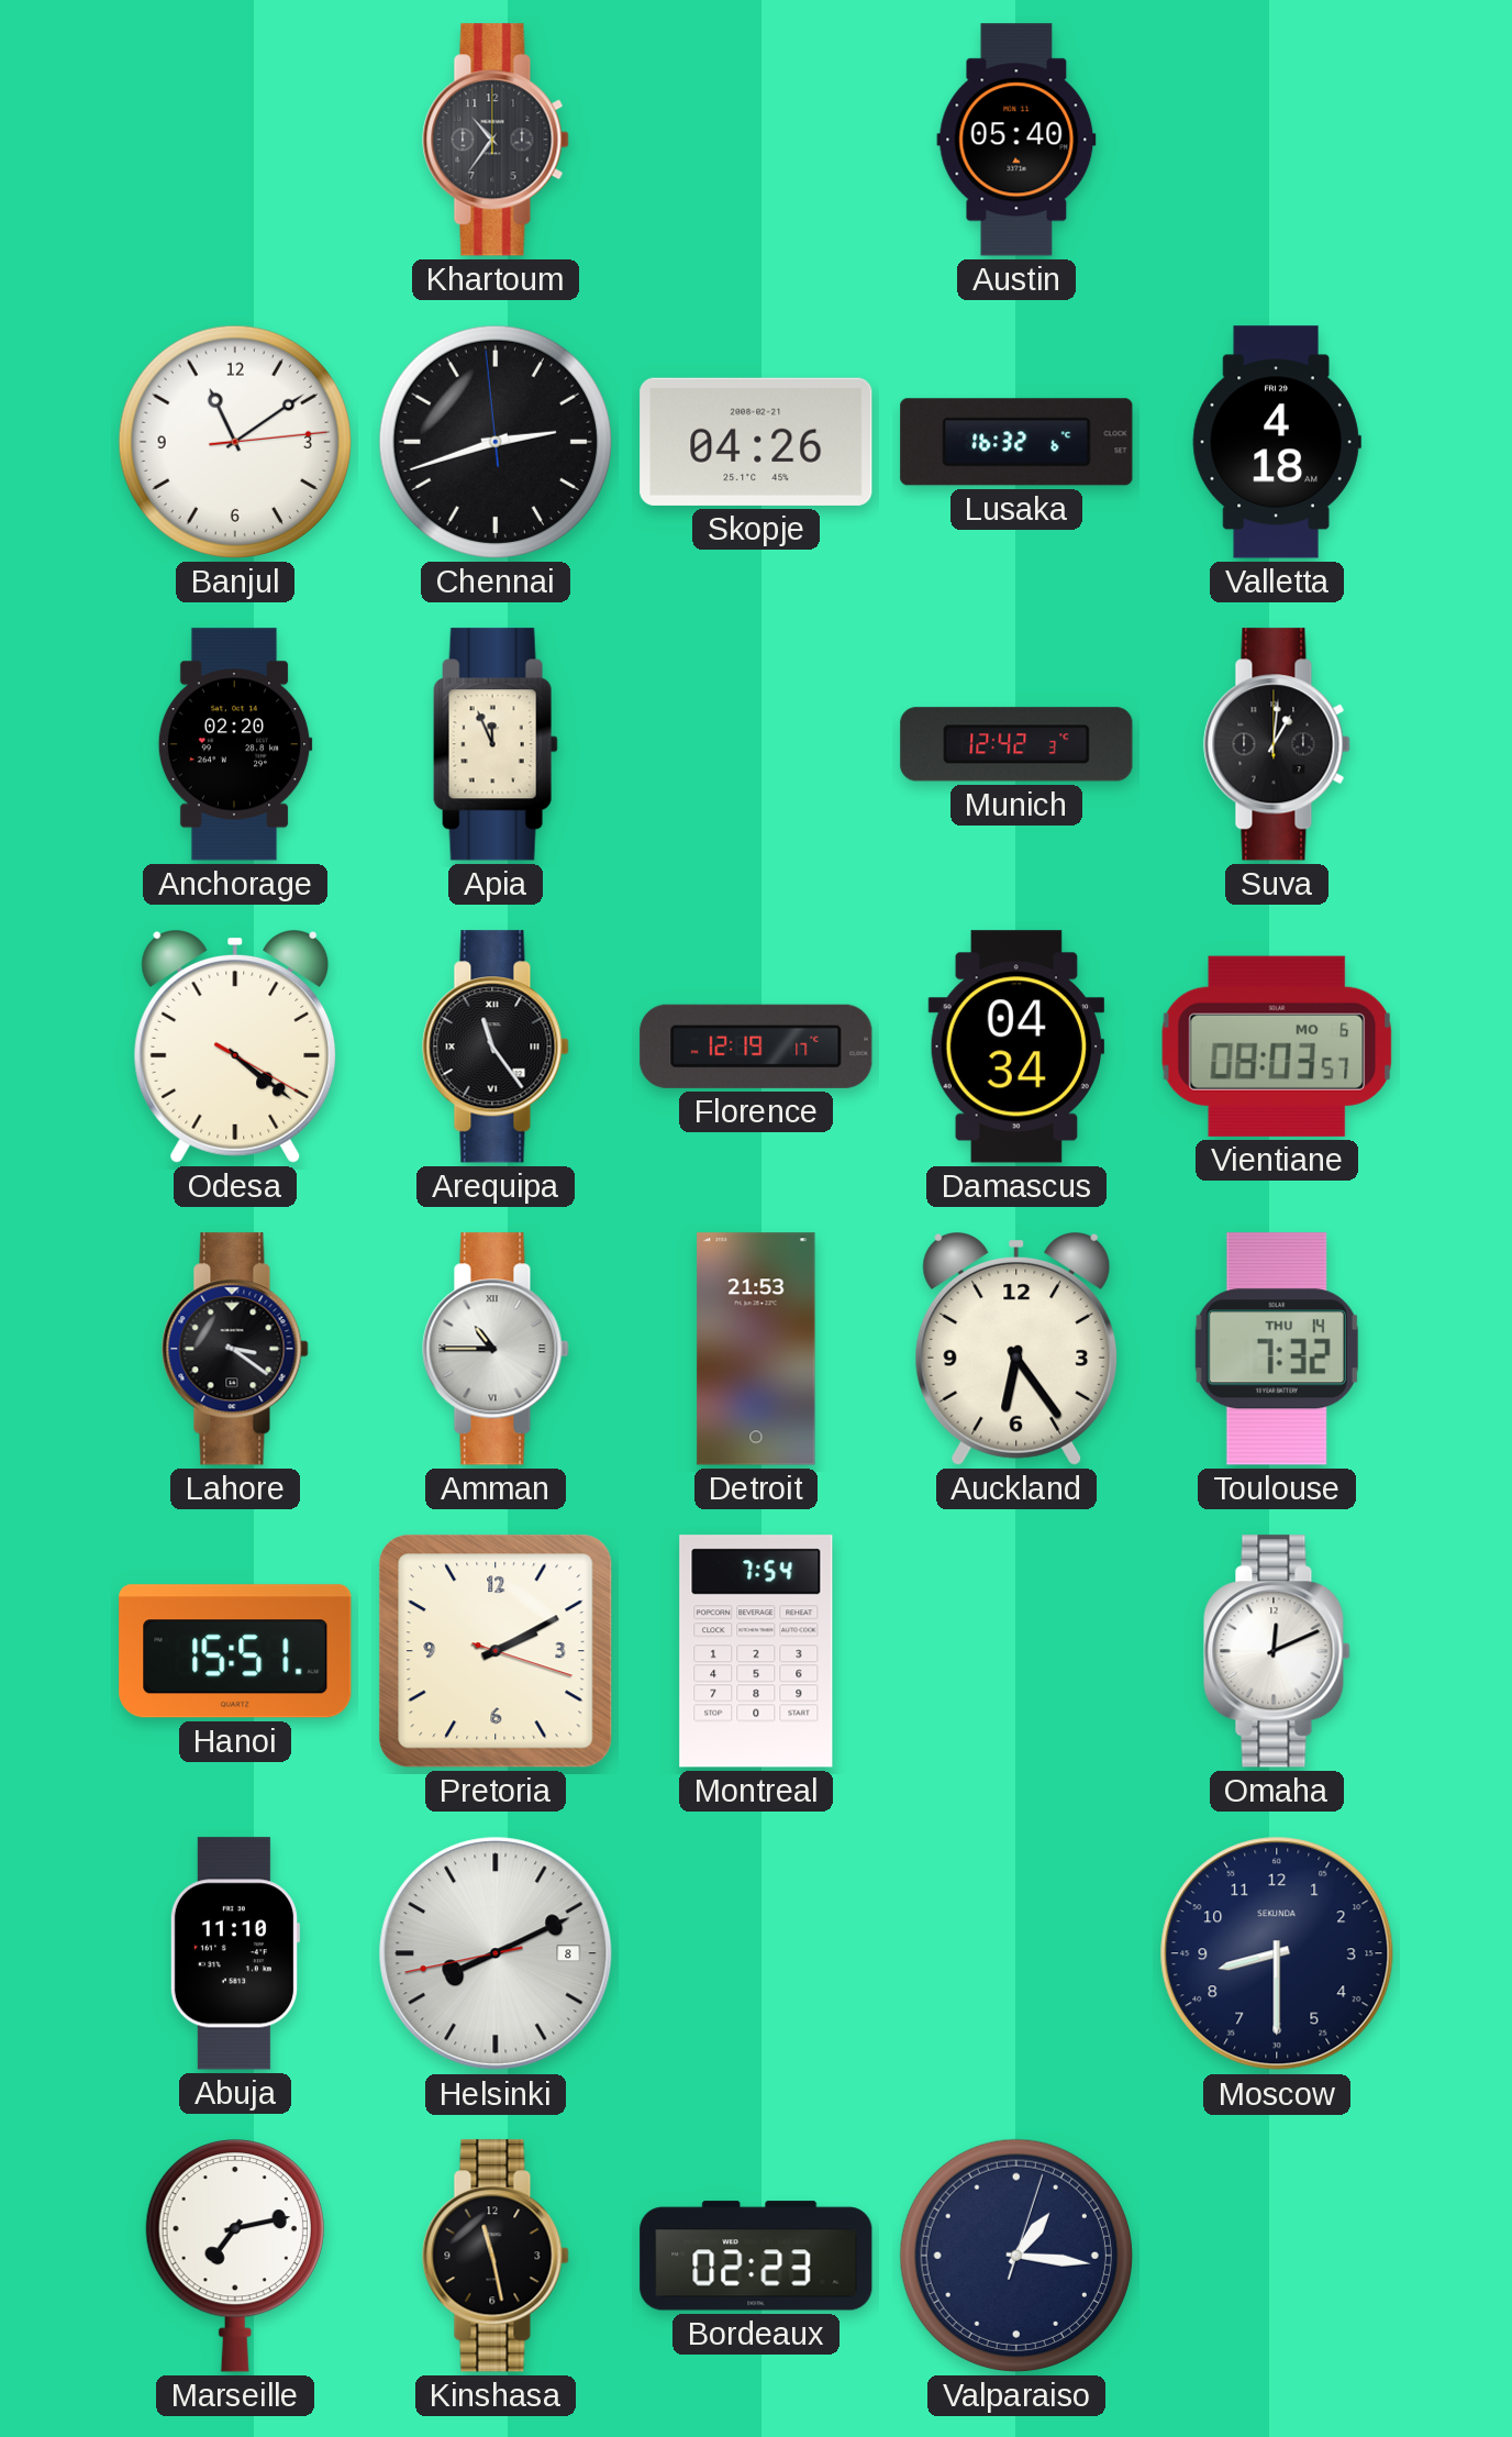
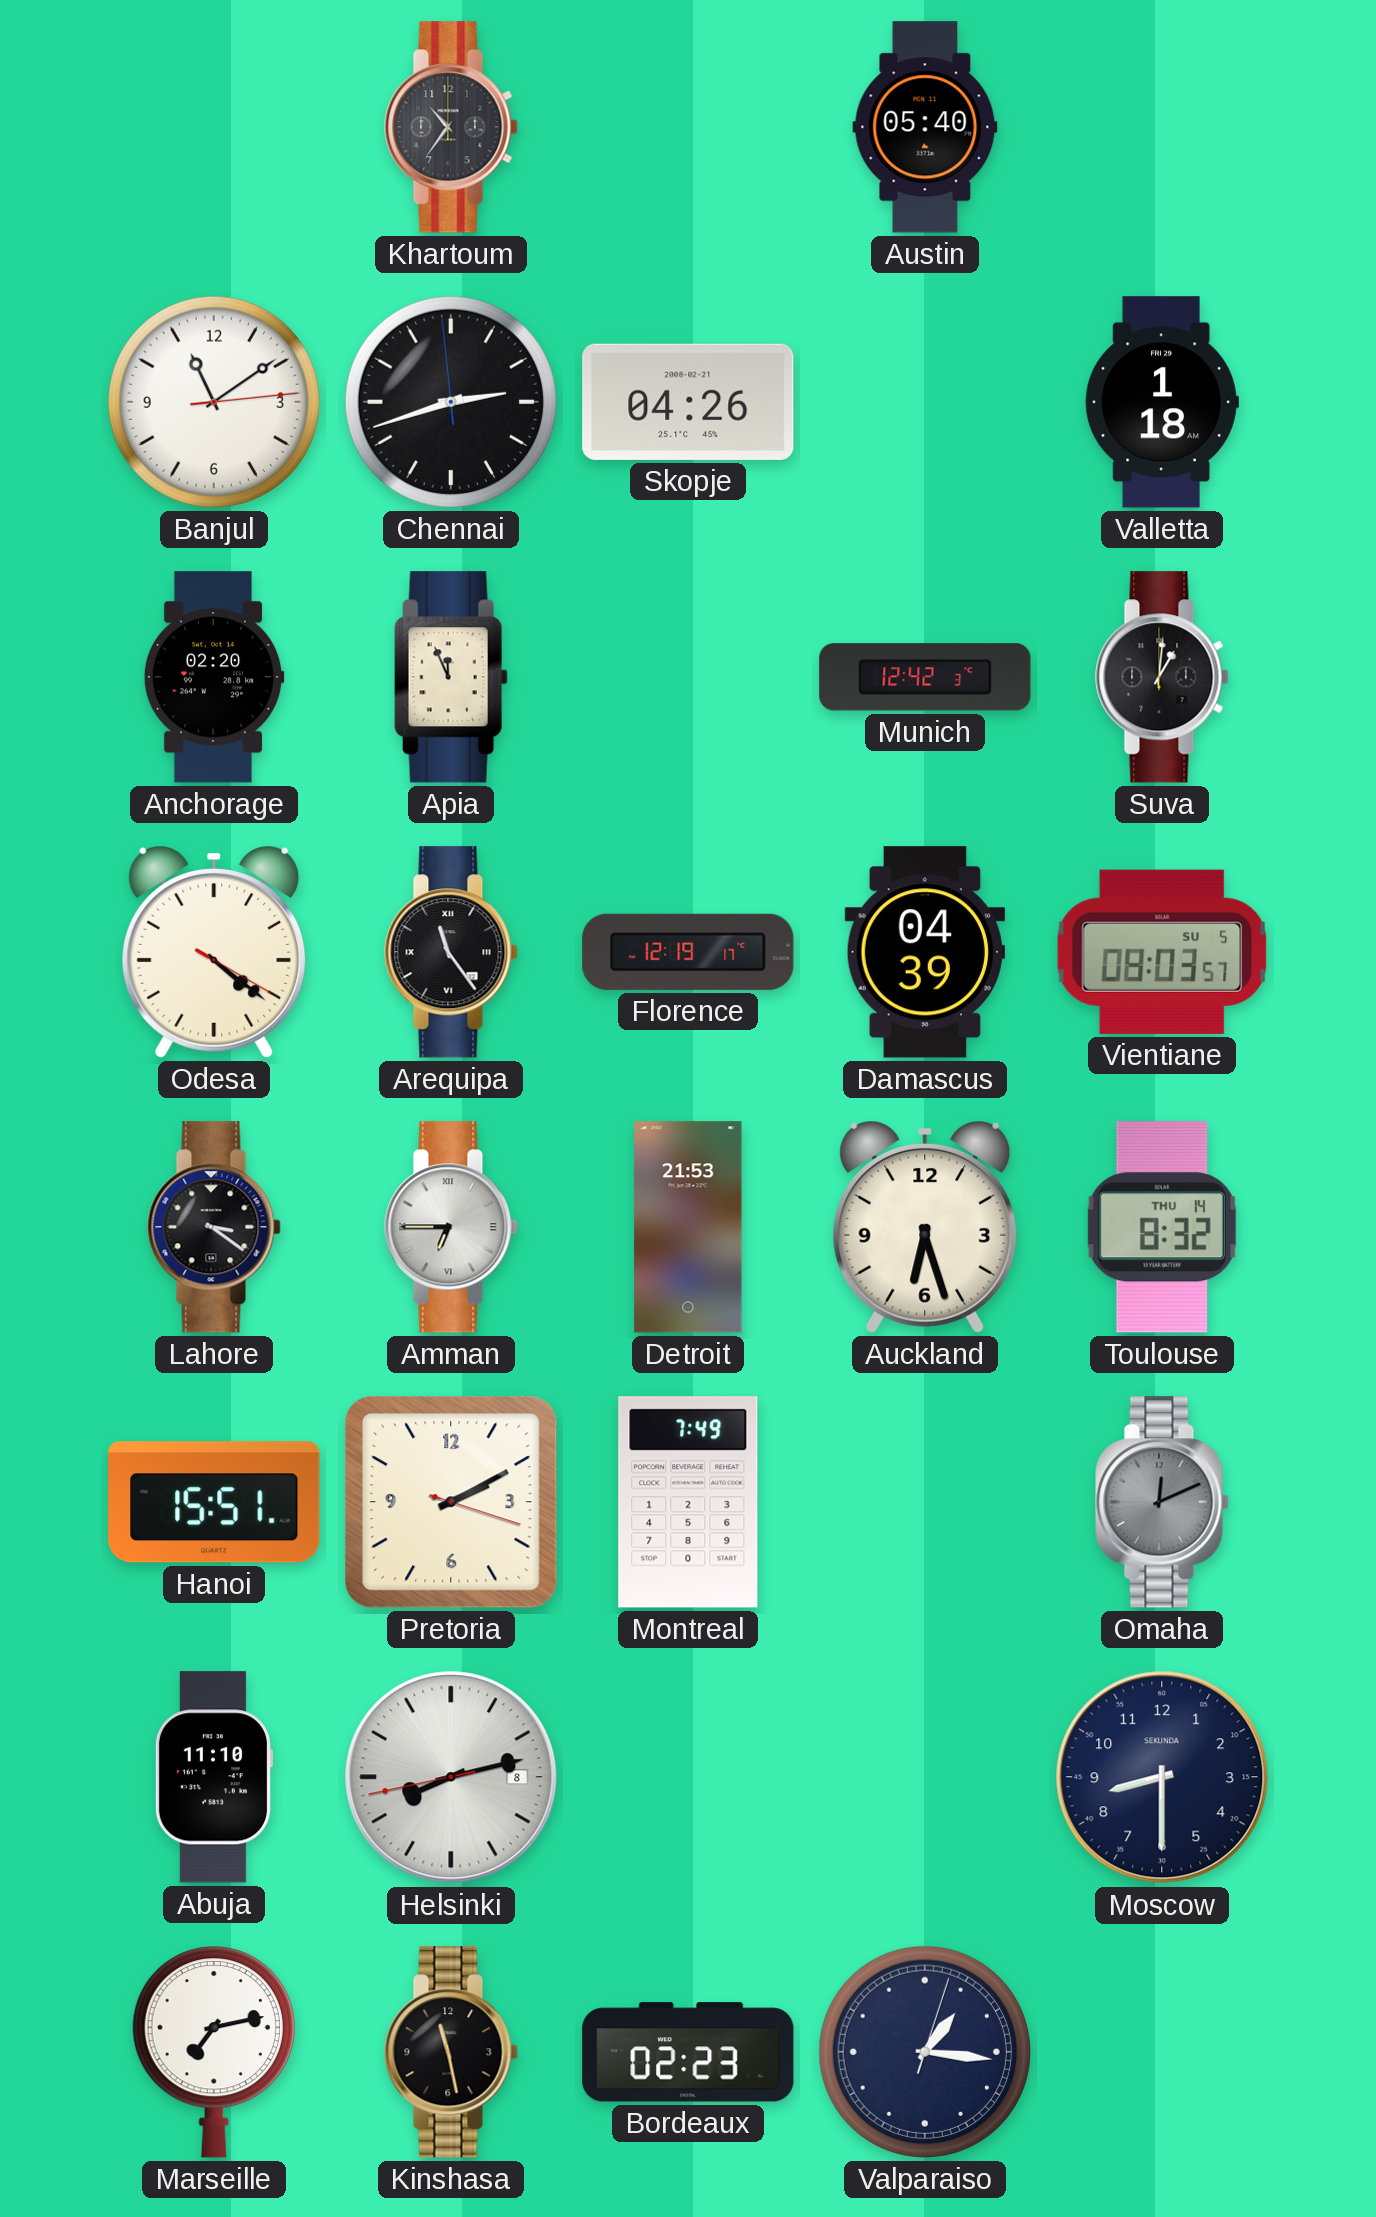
Lusaka: 16:32 -> none (1016, 442)
Valletta: 4:18 -> 1:18 (1162, 402)
Damascus: 04:34 -> 04:39 (924, 952)
Vientiane date: MO 6 -> SU 5 (1161, 952)
Amman: 10:45 -> 6:45 (451, 1227)
Auckland: 6:24 -> 6:27 (925, 1228)
Toulouse: 7:32 -> 8:32 (1162, 1227)
Montreal: 7:54 -> 7:49 (688, 1502)
Omaha dial: white -> grey (1162, 1502)
Helsinki: 8:10 -> 8:12 (451, 1777)
